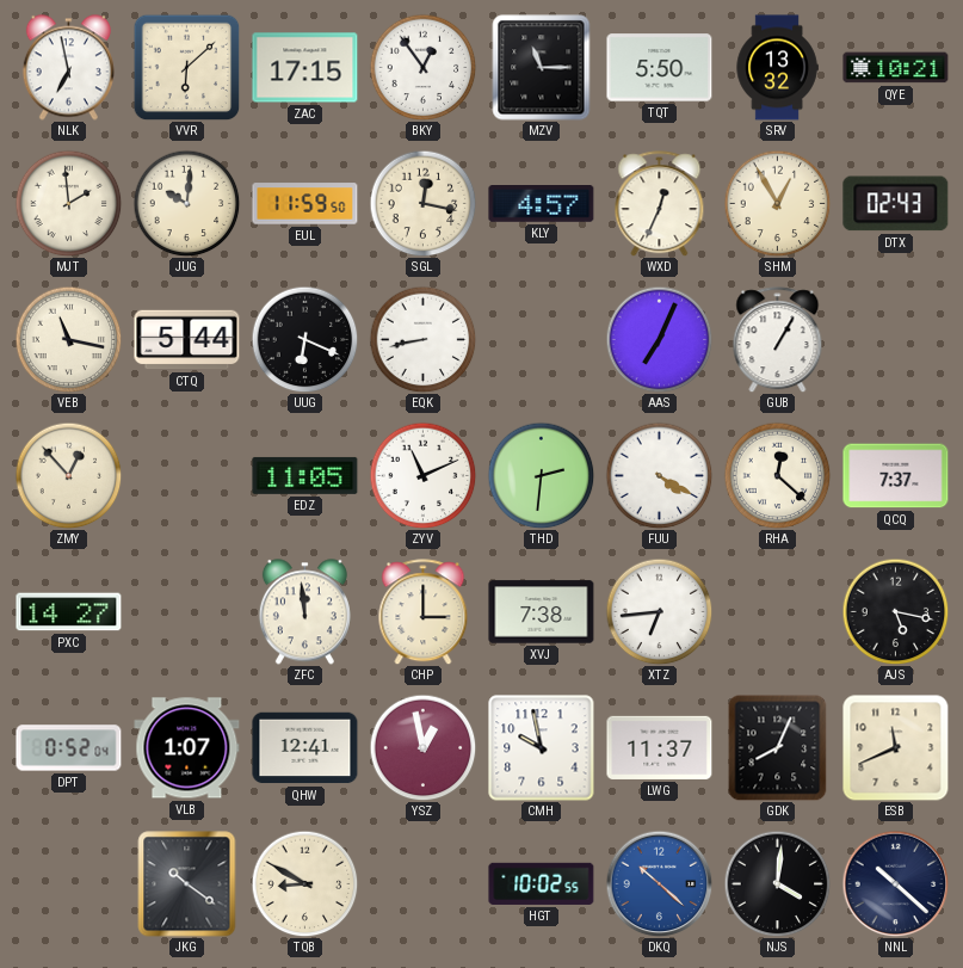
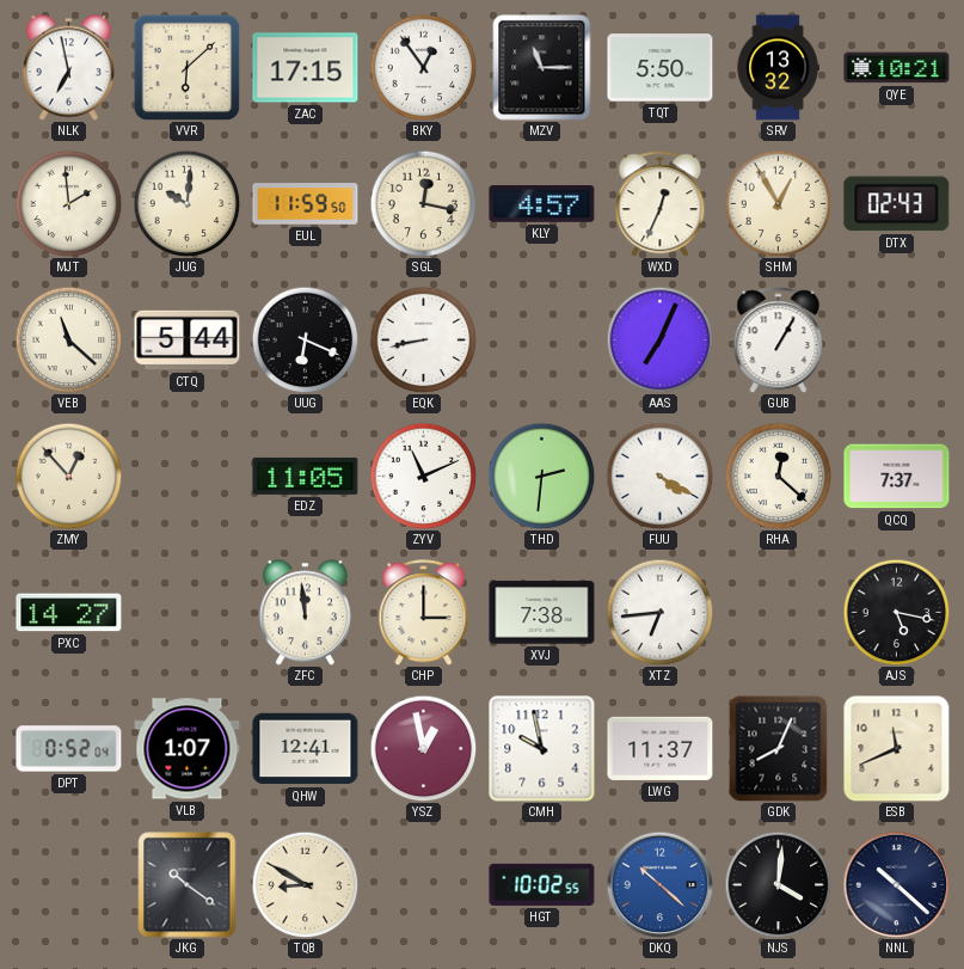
VEB: 11:17 -> 11:22 (68, 339)
